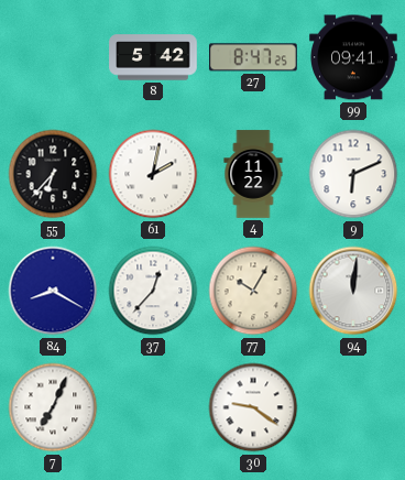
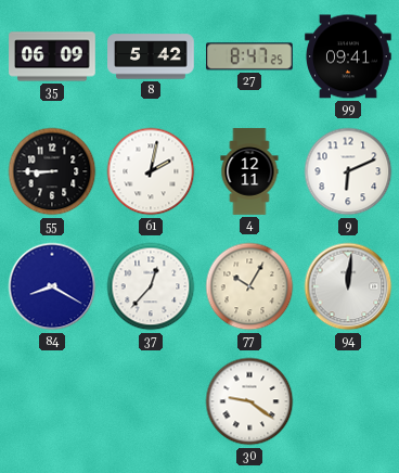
35: none -> 06:09 (52, 56)
55: 6:37 -> 8:45 (52, 171)
4: 11:22 -> 12:11 (249, 171)
7: 7:04 -> none (53, 407)
